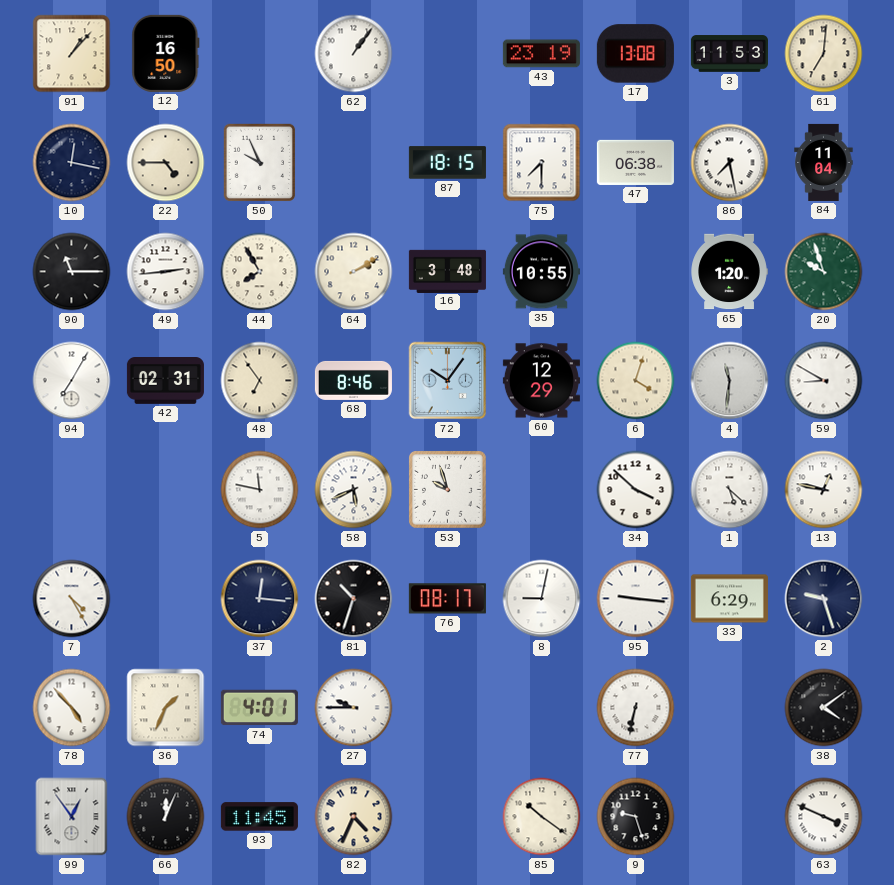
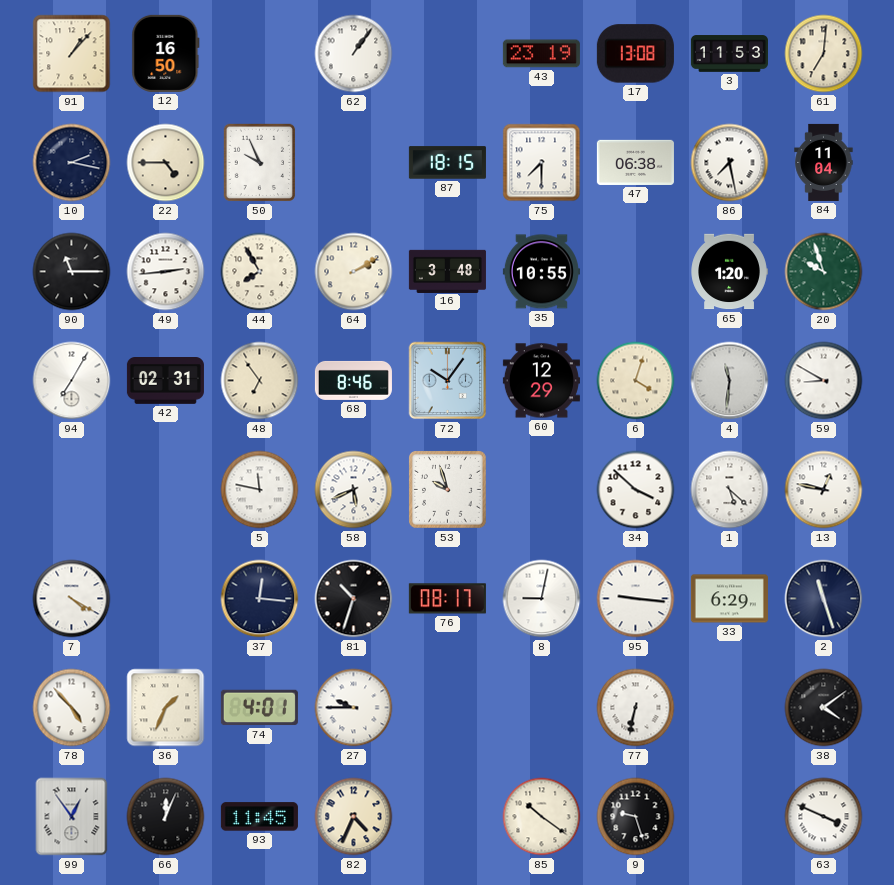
10: 12:17 -> 2:17 (72, 163)
7: 4:25 -> 4:20 (72, 599)
2: 9:27 -> 11:27 (824, 599)
